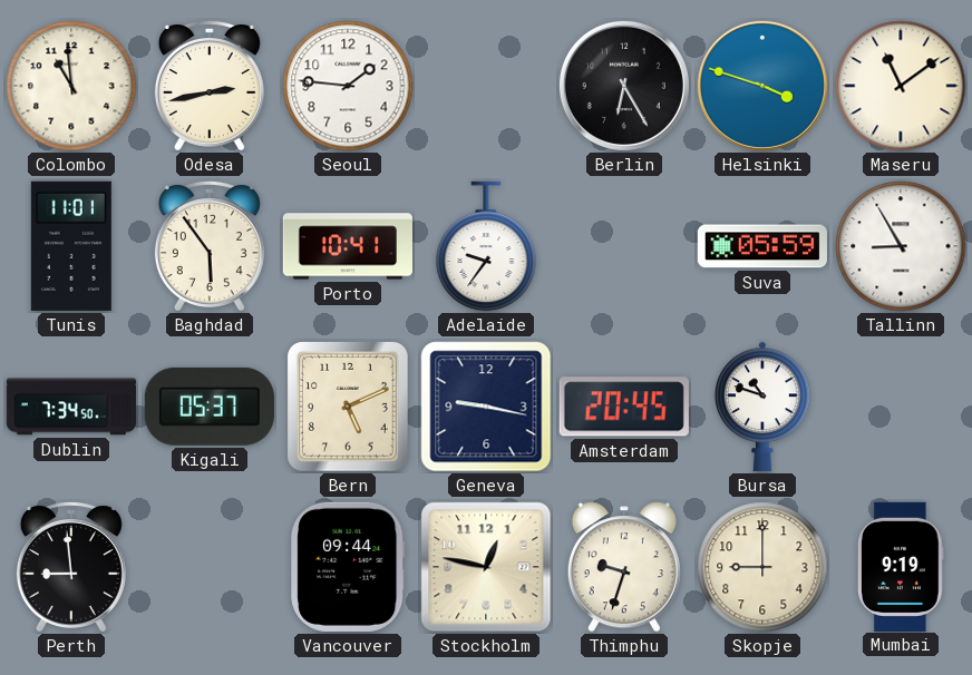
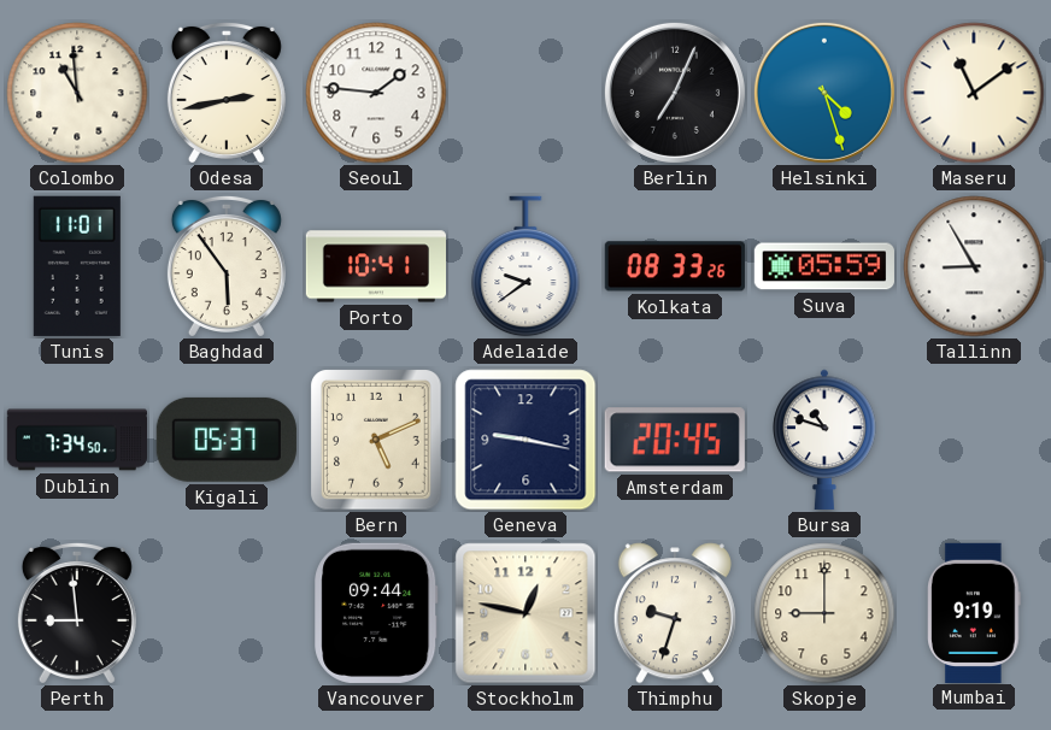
Berlin: 6:25 -> 7:04 (675, 93)
Helsinki: 3:48 -> 4:27 (824, 93)
Adelaide: 9:36 -> 9:39 (525, 266)
Kolkata: none -> 08:33 (675, 266)
